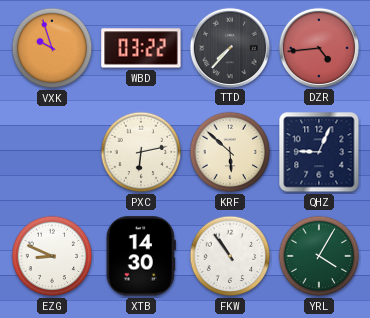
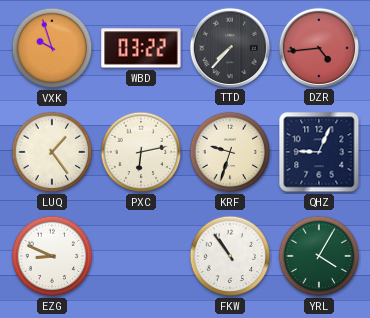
LUQ: none -> 1:24 (52, 152)
KRF: 5:52 -> 9:33 (230, 152)
XTB: 14:30 -> none (141, 256)
